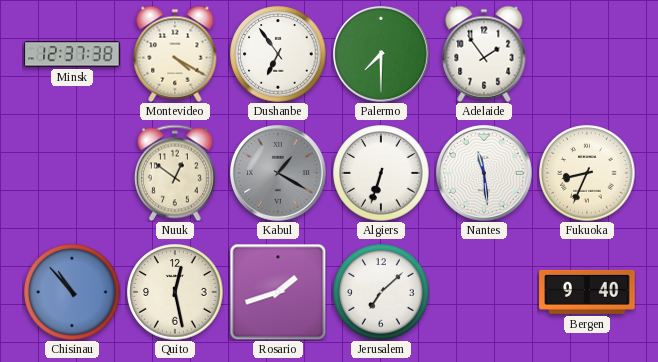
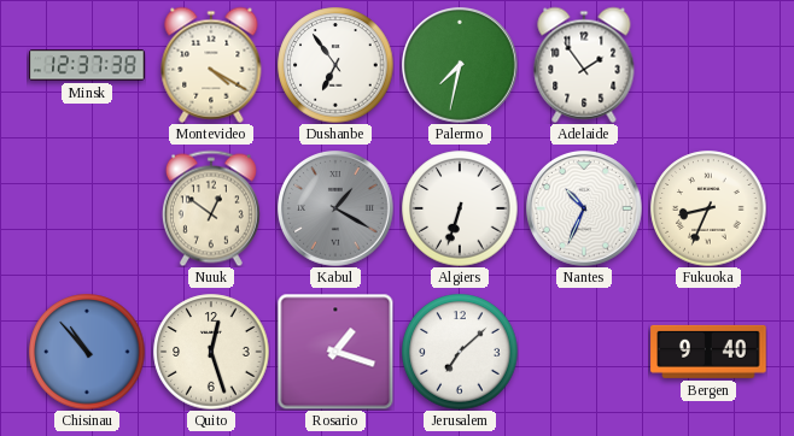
Palermo: 7:30 -> 7:32 (461, 66)
Nantes: 11:29 -> 10:34 (585, 210)
Quito: 12:28 -> 12:27 (211, 352)
Rosario: 1:42 -> 1:18 (335, 352)
